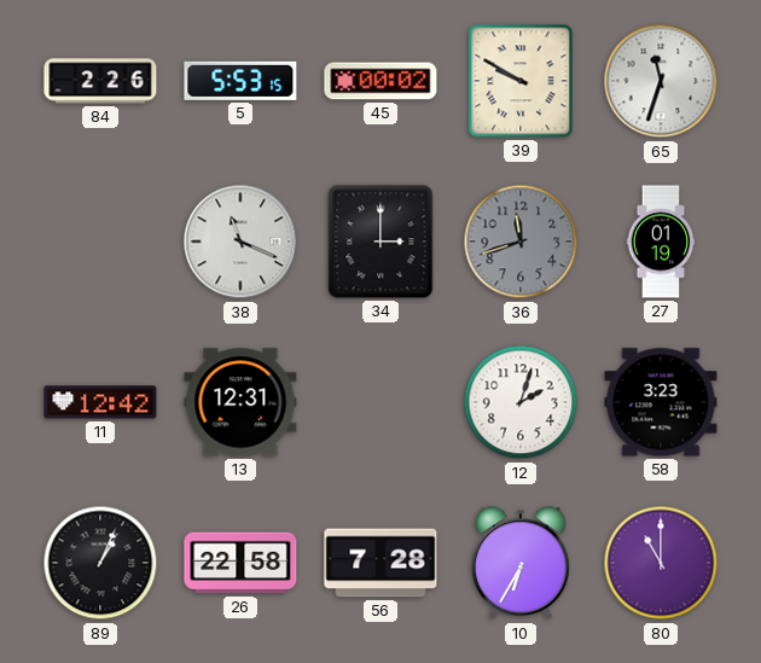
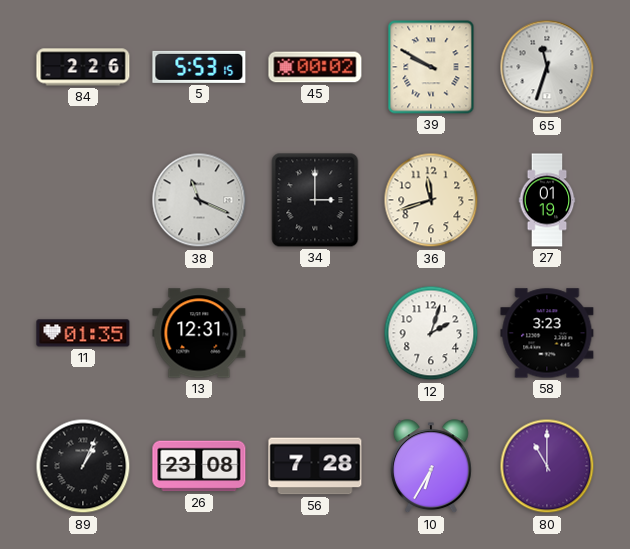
36 dial: grey -> cream (431, 200)
11: 12:42 -> 01:35 (83, 333)
26: 22:58 -> 23:08 (199, 466)
